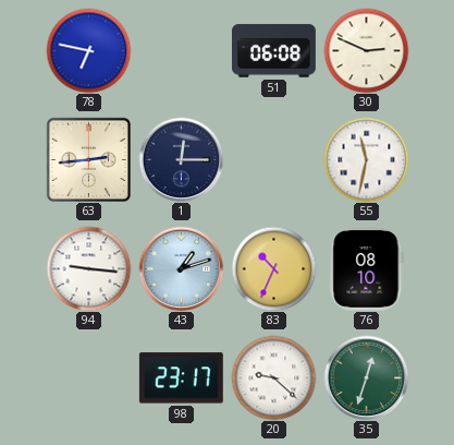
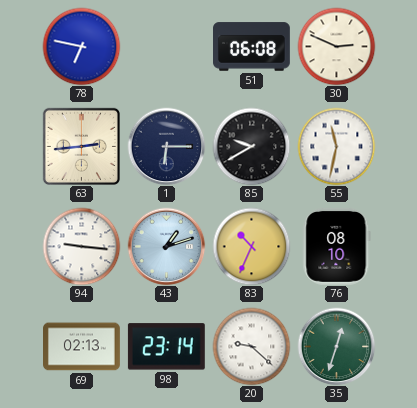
1: 12:15 -> 6:15 (166, 146)
85: none -> 9:40 (251, 146)
69: none -> 02:13 (82, 347)
98: 23:17 -> 23:14 (166, 347)
